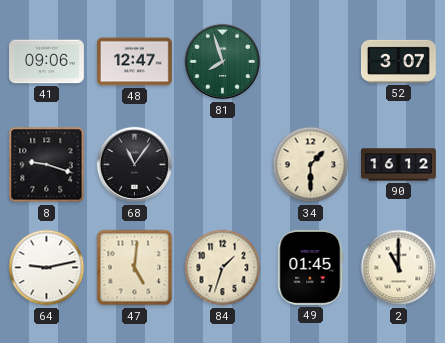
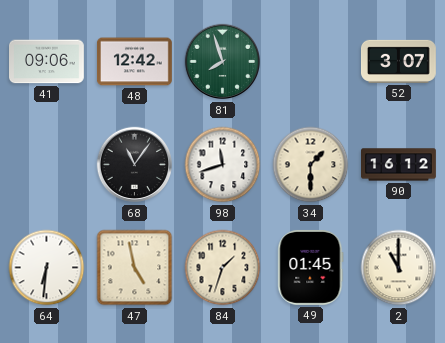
48: 12:47 -> 12:42 (134, 62)
8: 9:18 -> none (47, 165)
98: none -> 11:42 (223, 165)
64: 9:13 -> 6:31 (47, 268)
47: 5:01 -> 4:58 (135, 268)
